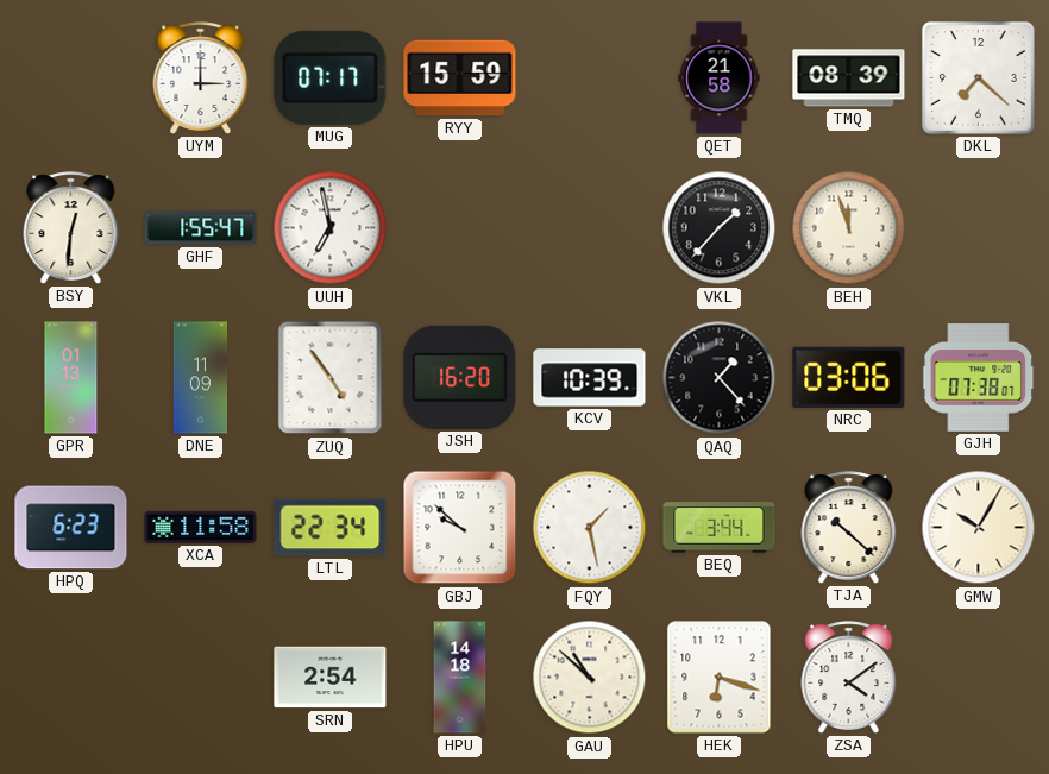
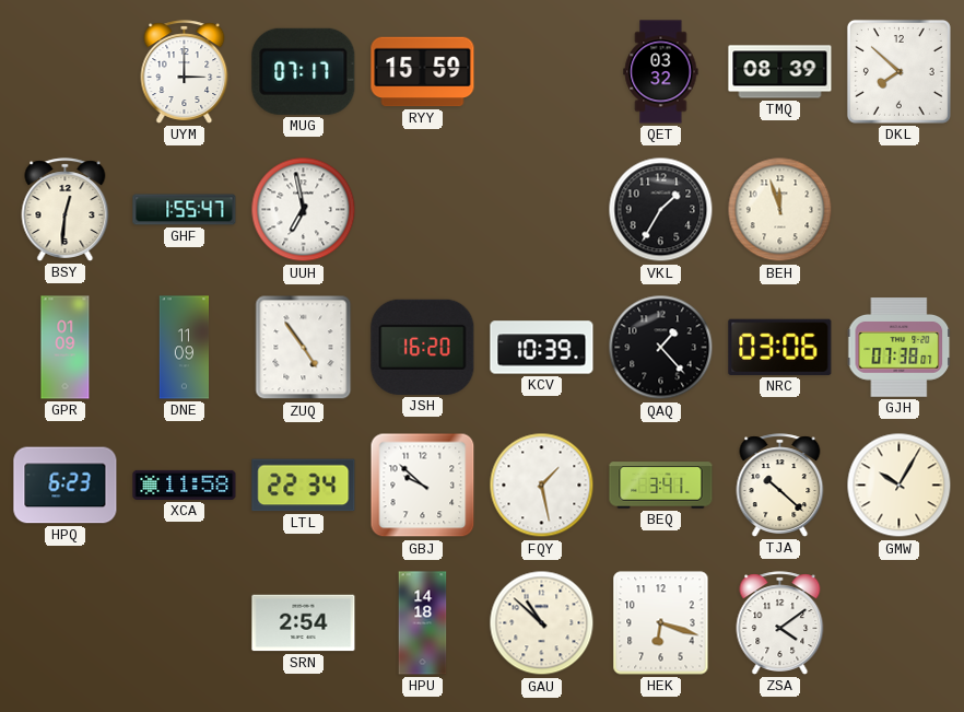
QET: 21:58 -> 03:32 (661, 72)
DKL: 7:22 -> 7:52 (898, 71)
VKL: 1:37 -> 1:35 (661, 210)
GPR: 01:13 -> 01:09 (66, 348)
BEQ: 3:44 -> 3:41 (661, 486)
